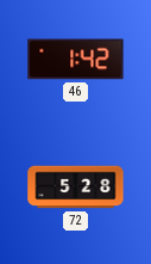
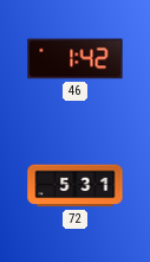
72: 5:28 -> 5:31 (76, 186)
